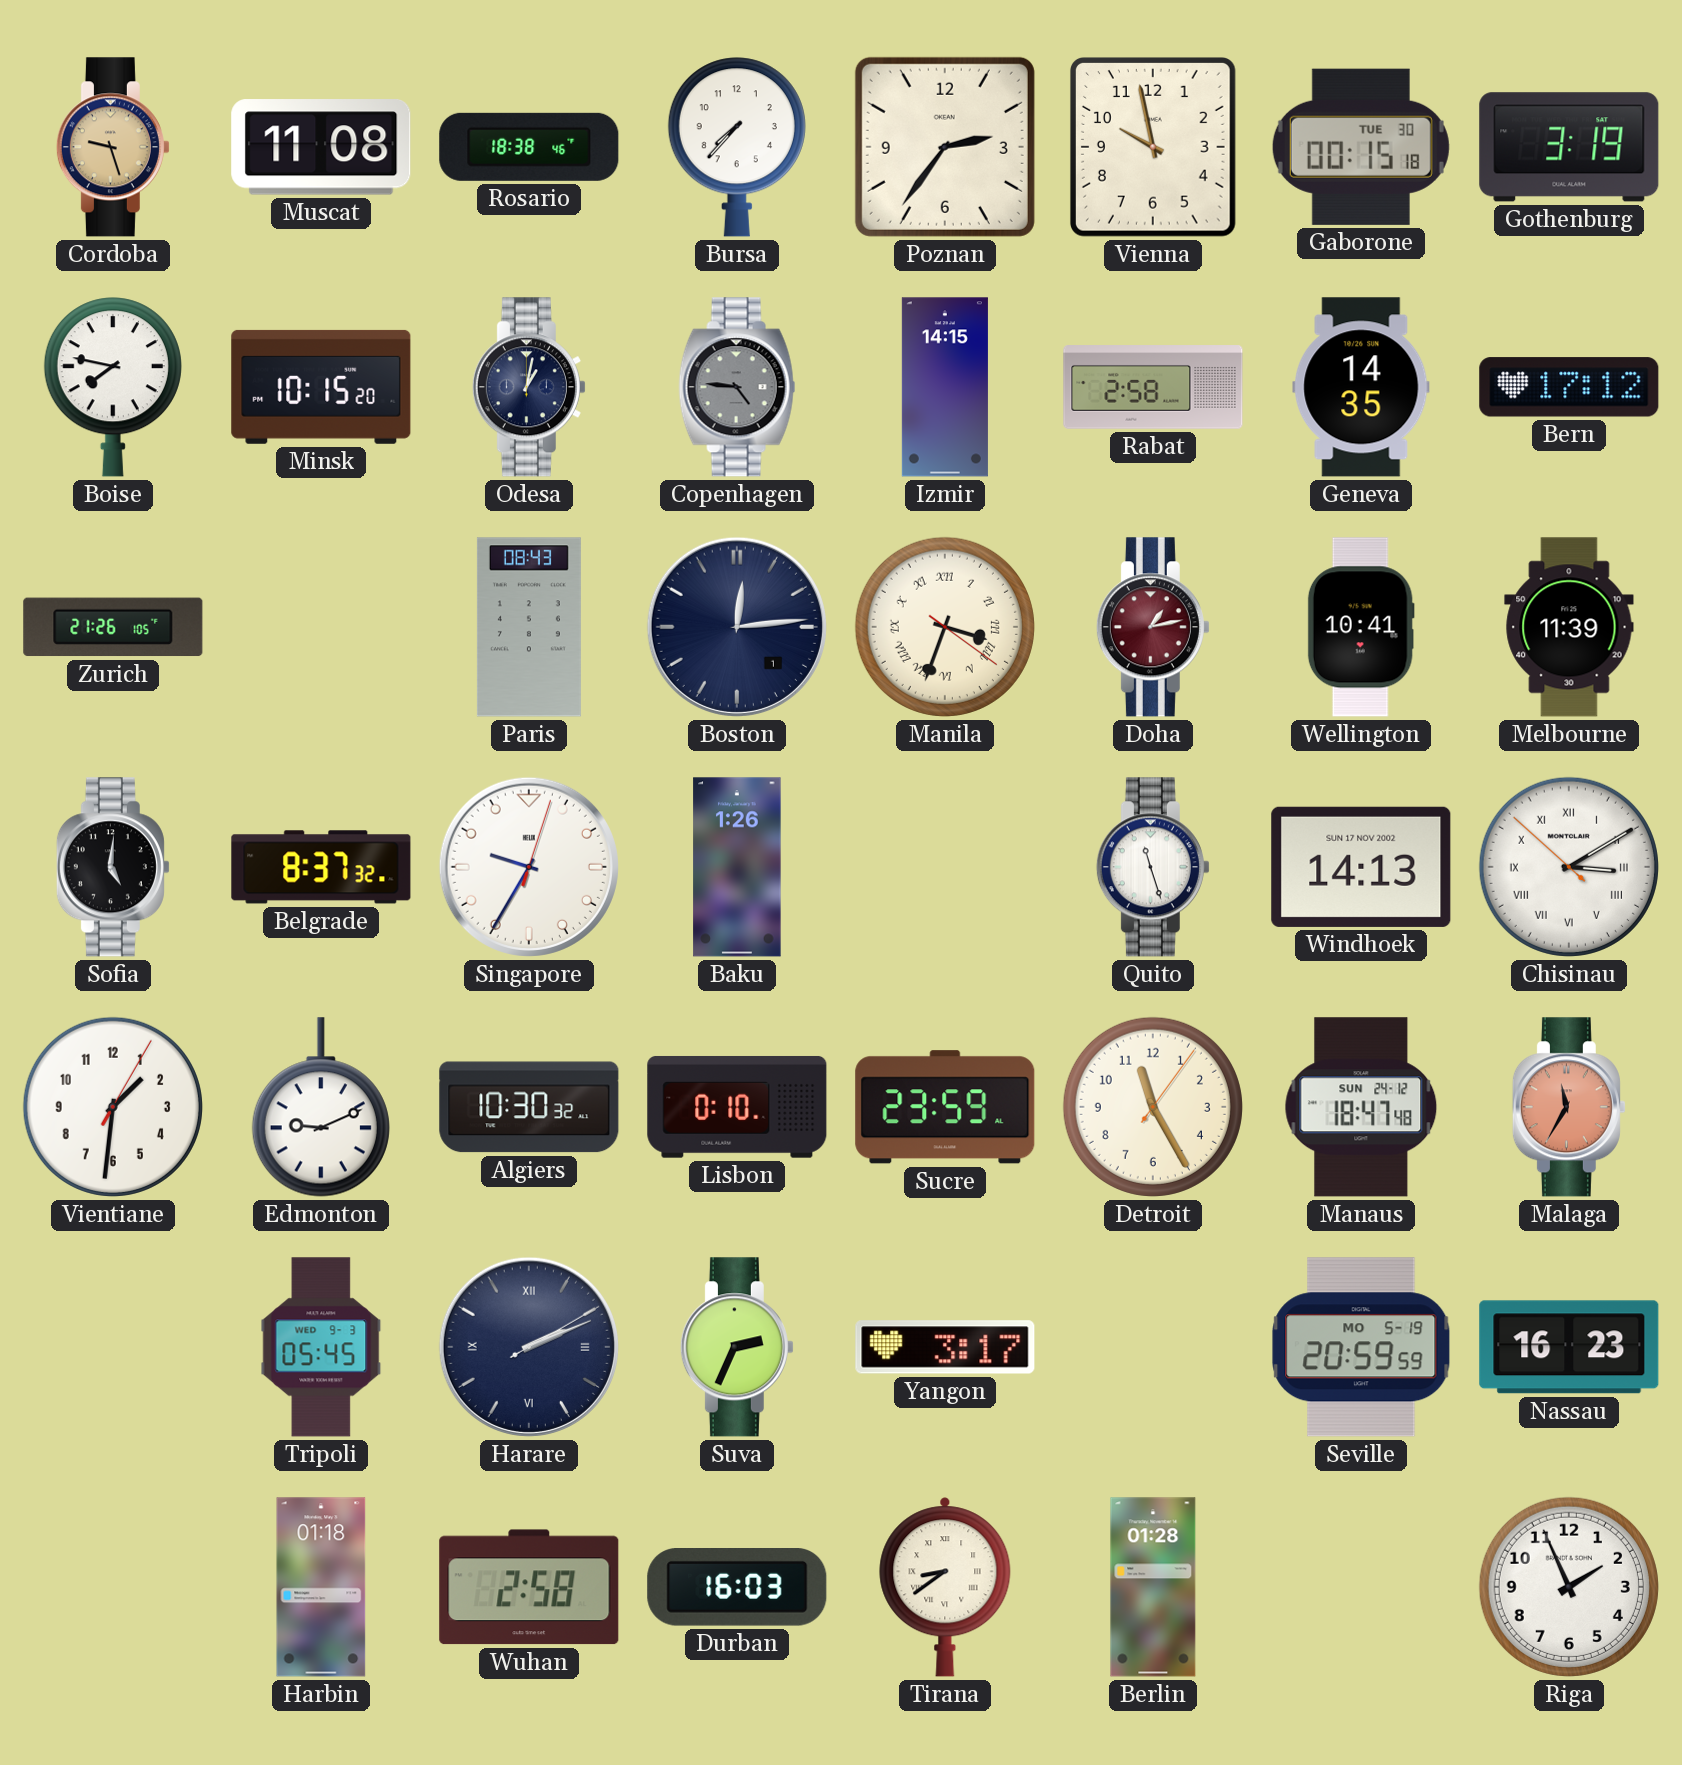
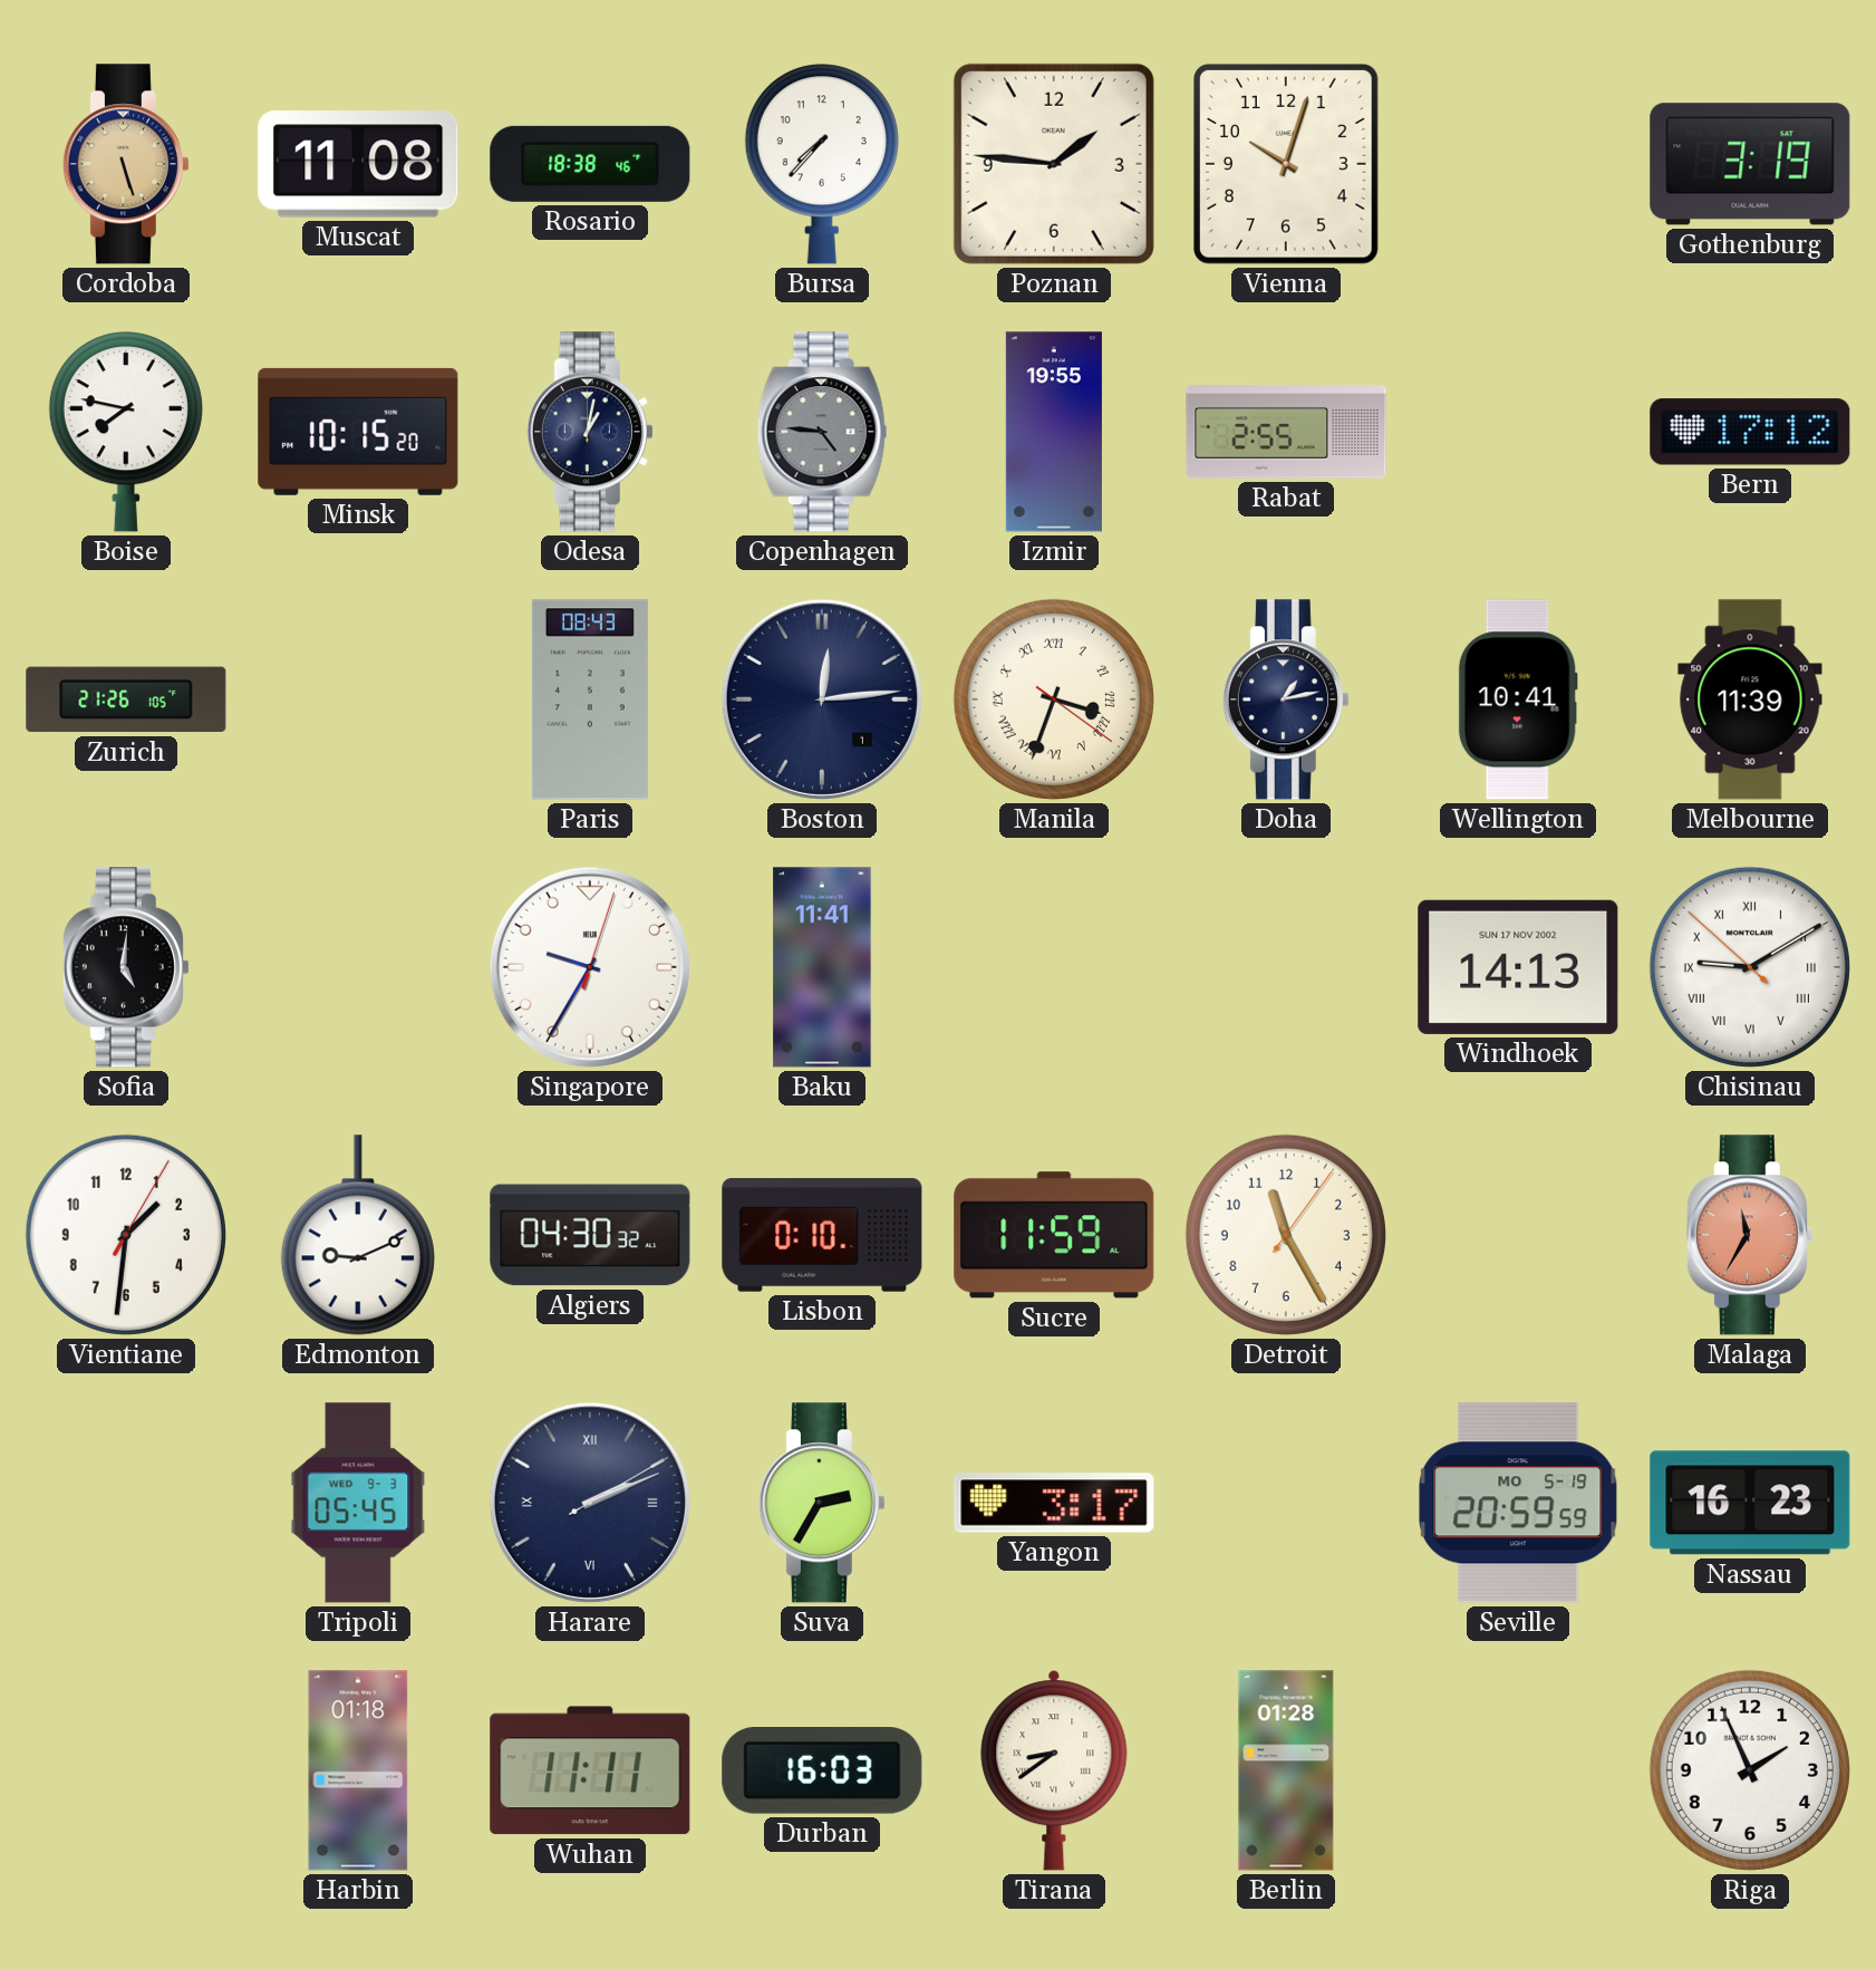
Cordoba: 9:27 -> 5:27 (126, 164)
Poznan: 2:36 -> 1:46 (1054, 164)
Vienna: 9:58 -> 10:03 (1286, 165)
Gaborone: 00:15 -> none (1361, 147)
Izmir: 14:15 -> 19:55 (1054, 432)
Rabat: 2:58 -> 2:55 (1286, 432)
Geneva: 14:35 -> none (1361, 387)
Doha dial: burgundy -> navy (1286, 699)
Belgrade: 8:37 -> none (321, 867)
Baku: 1:26 -> 11:41 (822, 967)
Quito: 11:27 -> none (1153, 867)
Chisinau: 3:09 -> 9:09 (1750, 967)
Algiers: 10:30 -> 04:30 (590, 1235)
Sucre: 23:59 -> 11:59 (1054, 1235)
Manaus: 18:47 -> none (1361, 1107)
Suva: 2:34 -> 2:35 (822, 1503)
Wuhan: 2:58 -> 11:11 (590, 1770)
